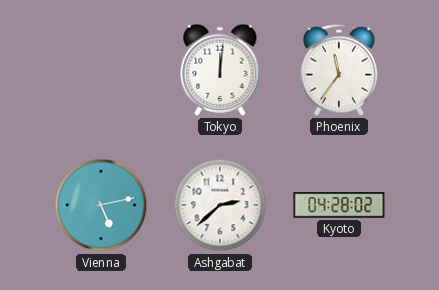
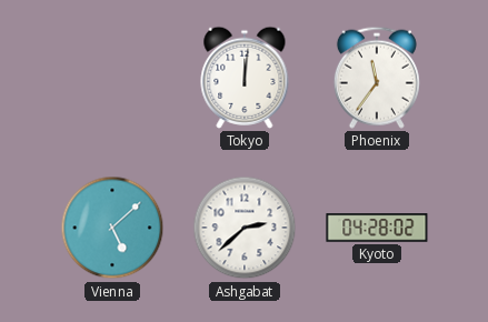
Vienna: 5:13 -> 5:08 (112, 228)
